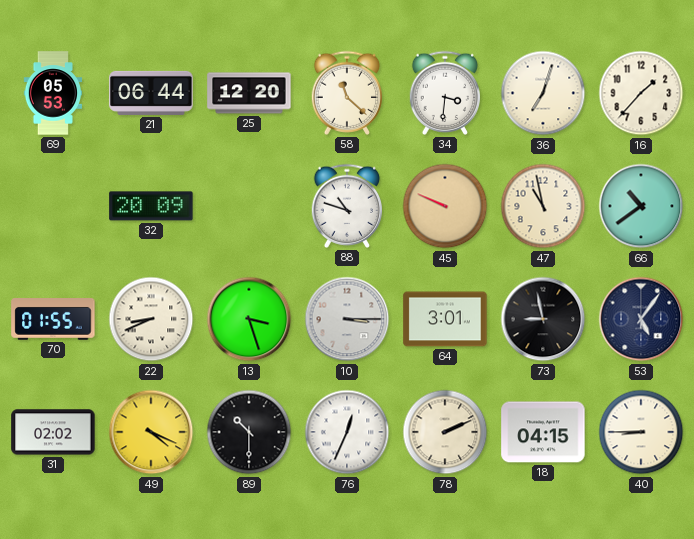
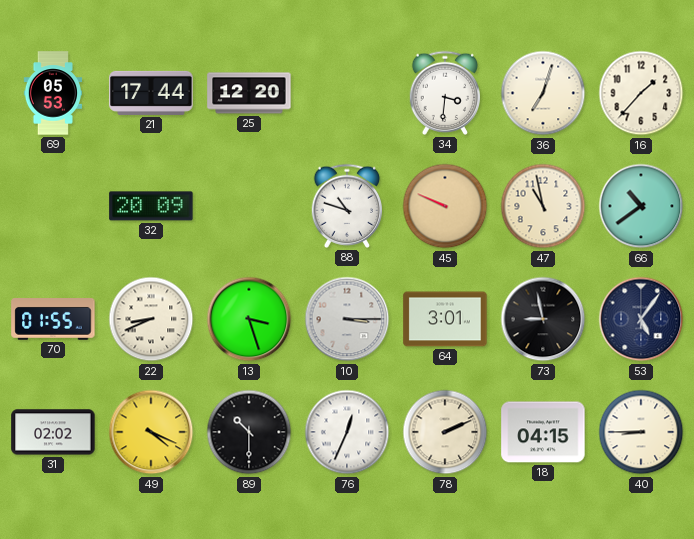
21: 06:44 -> 17:44 (151, 93)
58: 11:22 -> none (347, 93)
